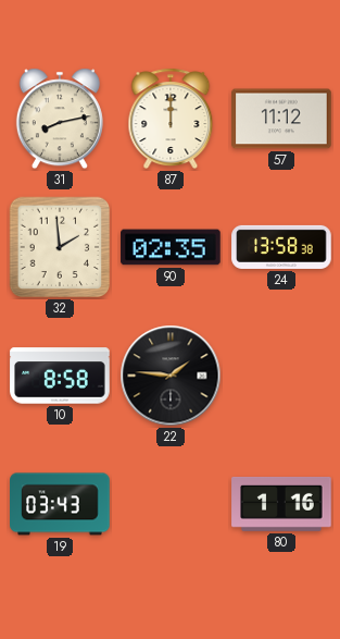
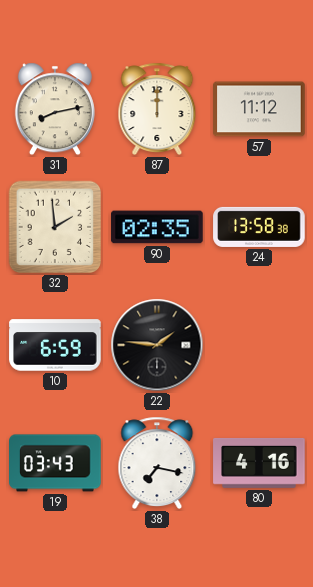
10: 8:58 -> 6:59 (55, 345)
38: none -> 7:17 (157, 463)
80: 1:16 -> 4:16 (259, 463)
